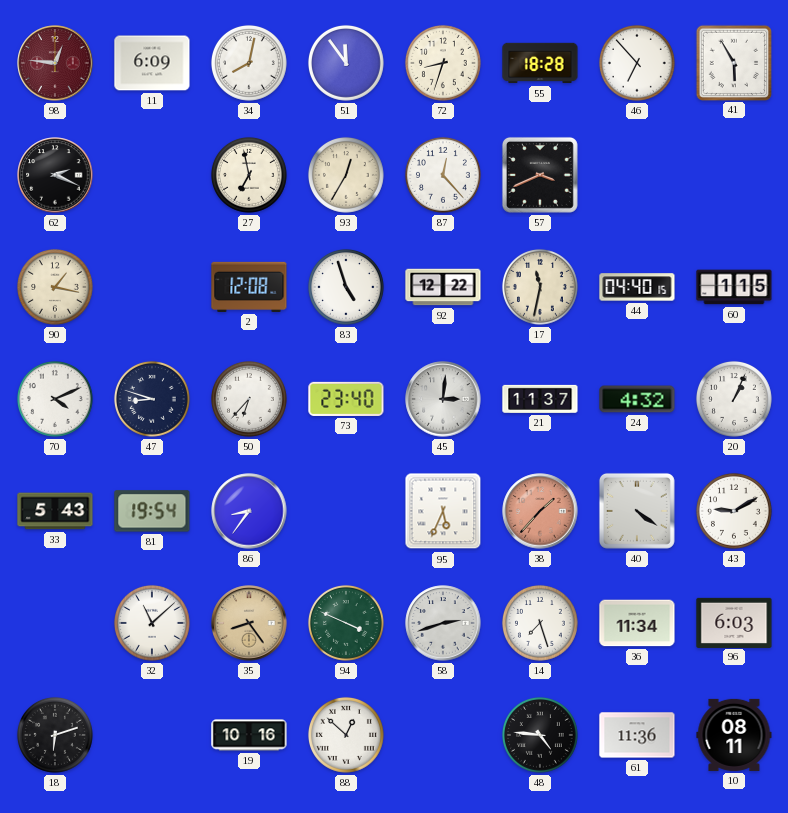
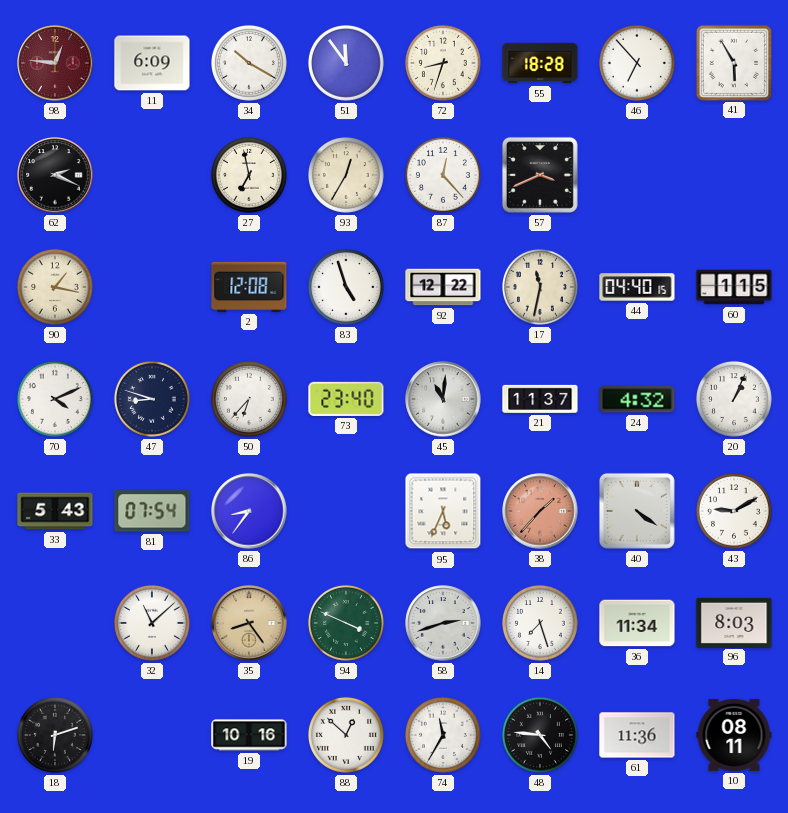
34: 8:02 -> 10:20 (249, 63)
45: 3:01 -> 11:01 (443, 399)
81: 19:54 -> 07:54 (152, 511)
96: 6:03 -> 8:03 (734, 622)
74: none -> 11:35 (443, 735)
